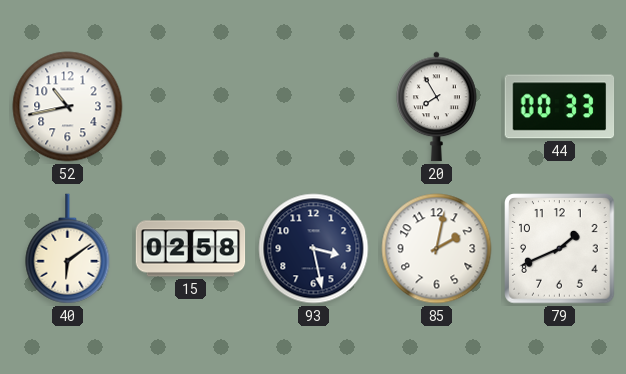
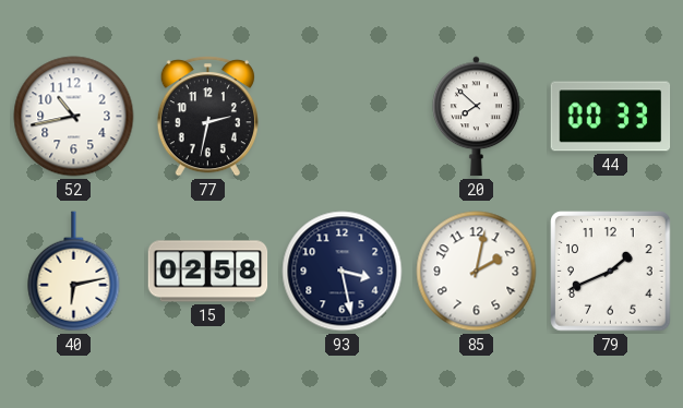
77: none -> 2:32 (207, 117)
20: 7:55 -> 7:52 (477, 117)
40: 6:09 -> 6:13 (74, 272)
